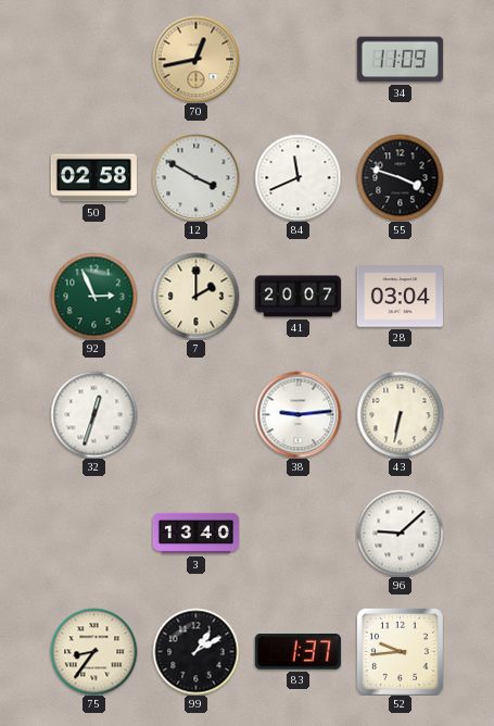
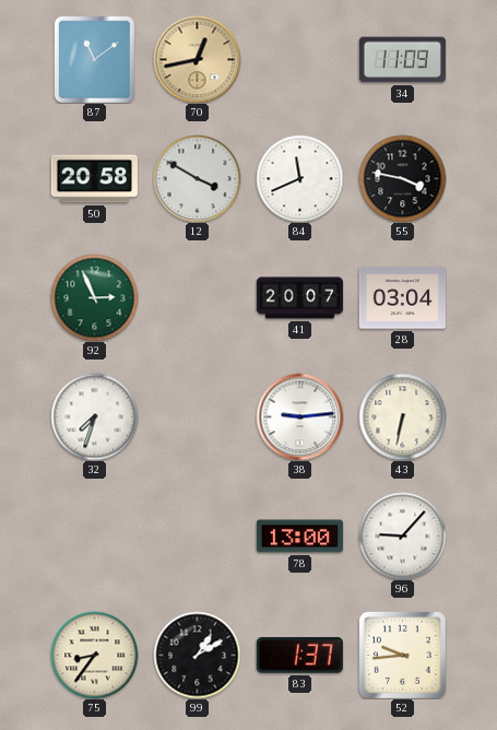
87: none -> 11:09 (94, 59)
50: 02:58 -> 20:58 (94, 179)
55: 3:48 -> 3:47 (402, 178)
7: 2:00 -> none (195, 296)
32: 12:33 -> 7:33 (94, 416)
3: 13:40 -> none (195, 534)
78: none -> 13:00 (299, 537)
96: 9:08 -> 9:07 (402, 535)
